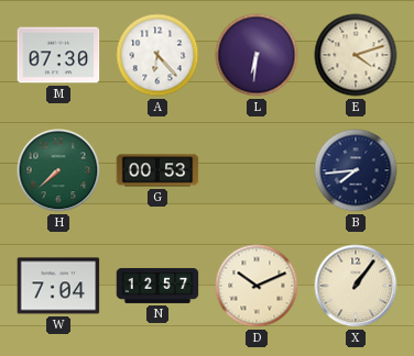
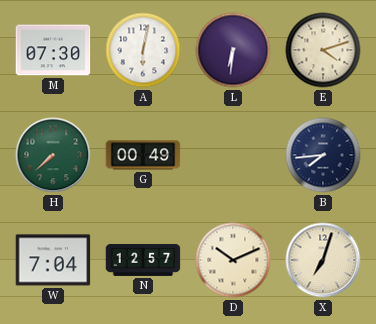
A: 6:23 -> 6:02 (143, 50)
G: 00:53 -> 00:49 (143, 155)
X: 1:06 -> 7:03 (323, 260)
